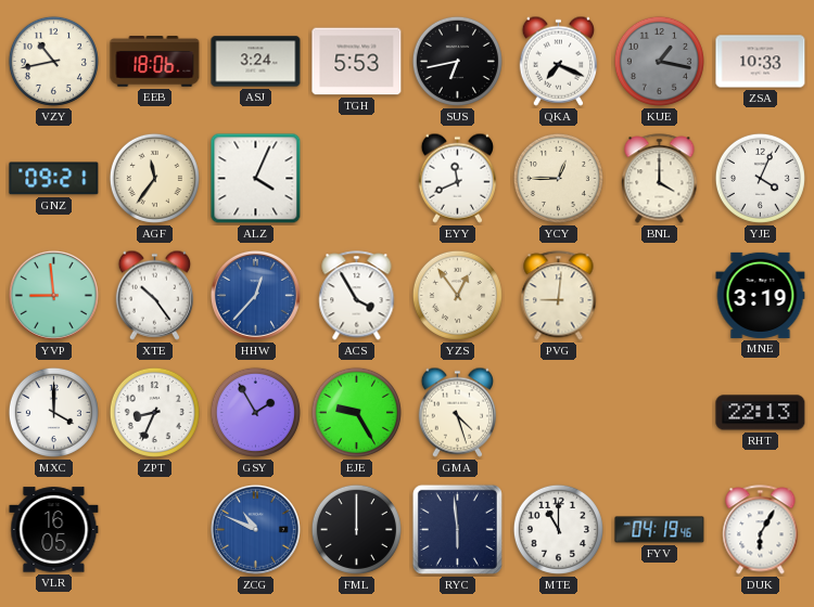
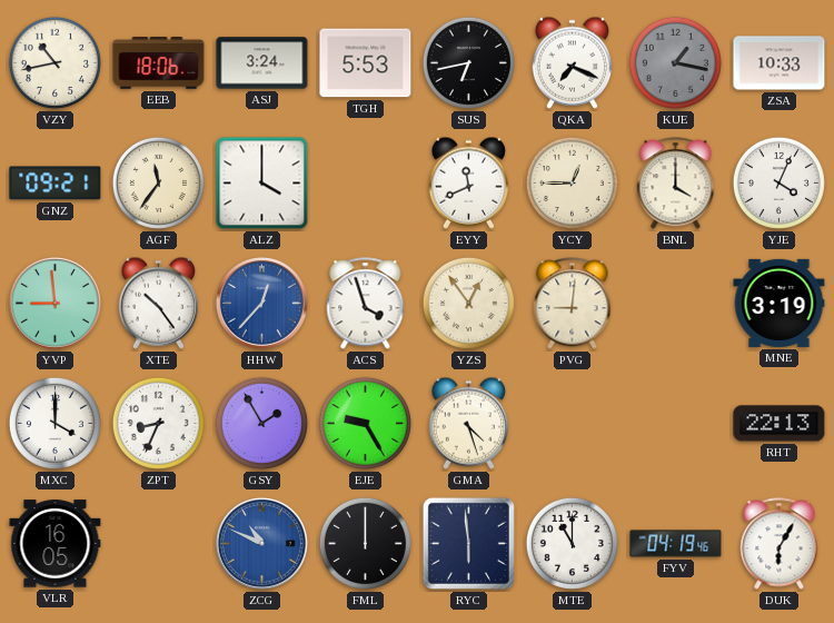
ALZ: 4:04 -> 4:00 (262, 184)
ACS: 3:55 -> 3:57 (366, 304)
